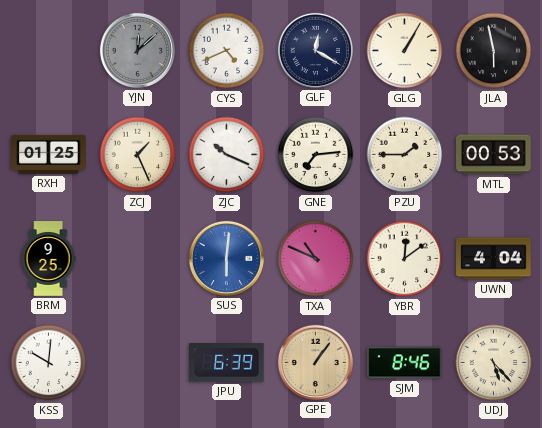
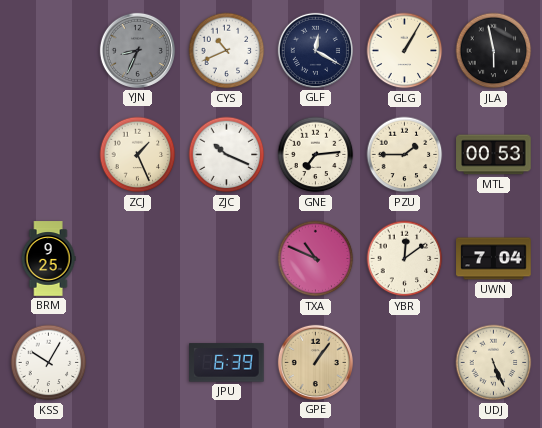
YJN: 12:08 -> 8:34 (137, 50)
CYS: 4:41 -> 10:41 (227, 51)
RXH: 01:25 -> none (49, 154)
SUS: 6:01 -> none (226, 258)
UWN: 4:04 -> 7:04 (494, 259)
KSS: 10:01 -> 10:05 (49, 363)
SJM: 8:46 -> none (405, 363)
UDJ: 5:23 -> 5:26 (494, 363)
